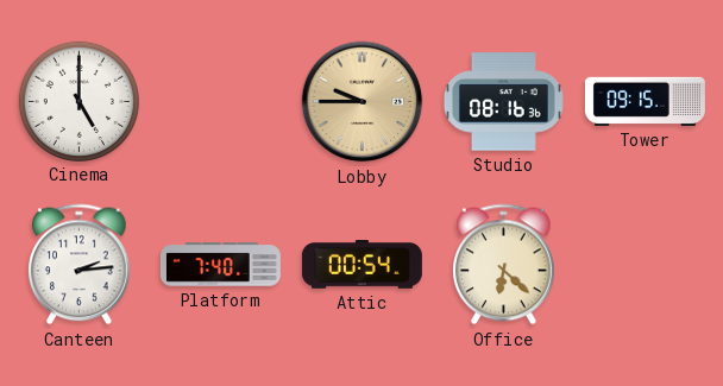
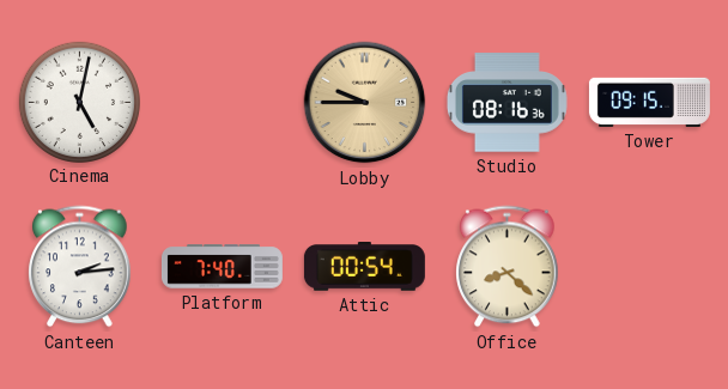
Cinema: 5:00 -> 5:02 (79, 102)
Office: 6:22 -> 8:22 (508, 267)
